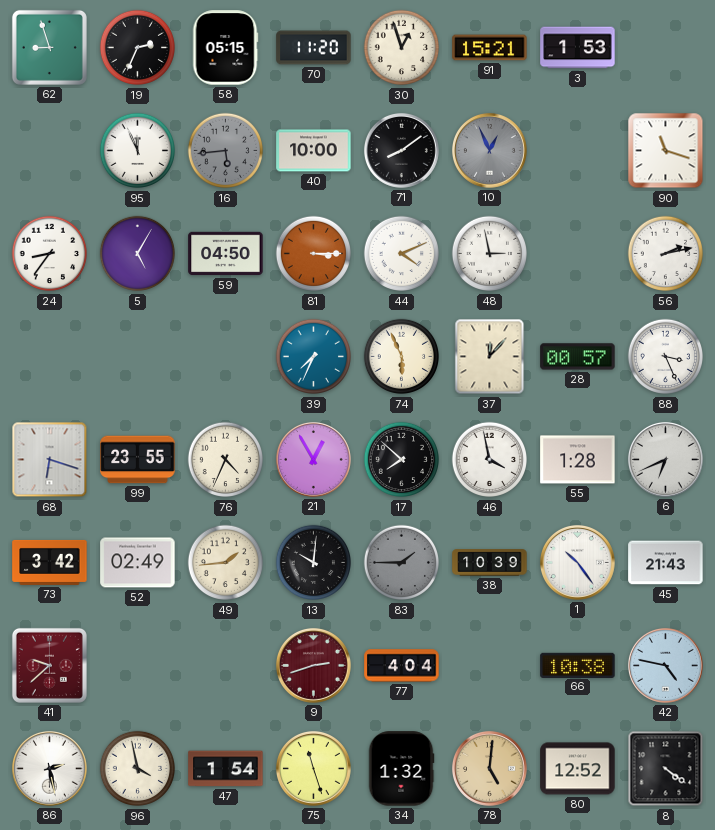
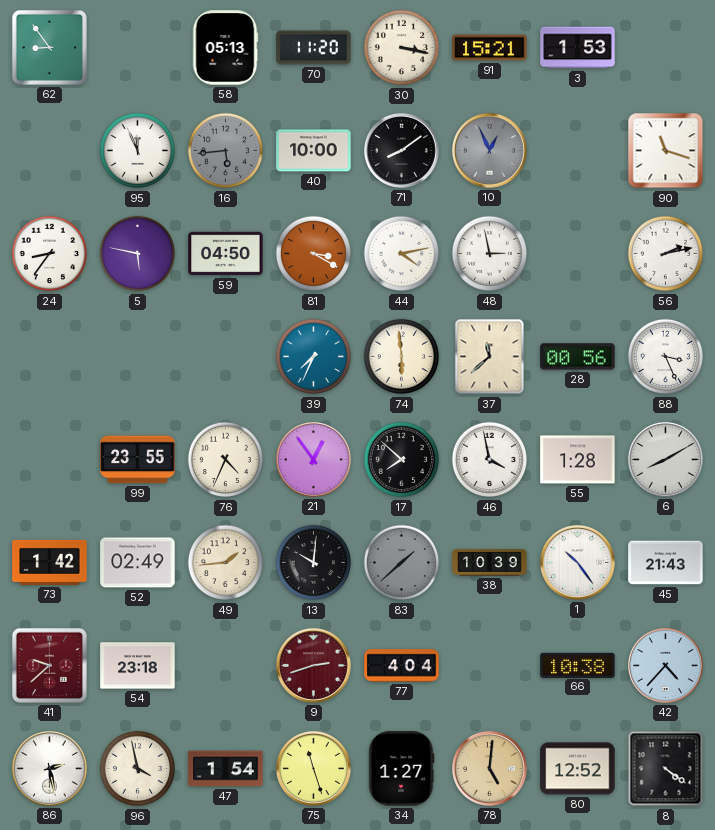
62: 8:57 -> 8:54 (49, 47)
19: 2:34 -> none (138, 48)
58: 05:15 -> 05:13 (225, 48)
30: 12:57 -> 3:17 (402, 48)
5: 5:05 -> 5:47 (138, 254)
81: 3:15 -> 3:20 (314, 254)
44: 4:11 -> 4:13 (402, 254)
74: 5:56 -> 5:59 (402, 357)
37: 12:07 -> 11:38 (490, 357)
28: 00:57 -> 00:56 (578, 357)
68: 6:18 -> none (50, 460)
21: 12:55 -> 12:54 (314, 459)
6: 6:41 -> 8:10 (666, 459)
73: 3:42 -> 1:42 (50, 562)
83: 1:45 -> 1:38 (402, 563)
54: none -> 23:18 (138, 666)
42: 4:47 -> 4:37 (666, 665)
34: 1:32 -> 1:27 (401, 769)
